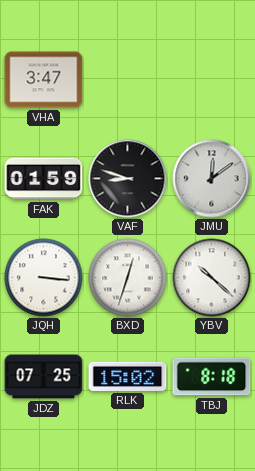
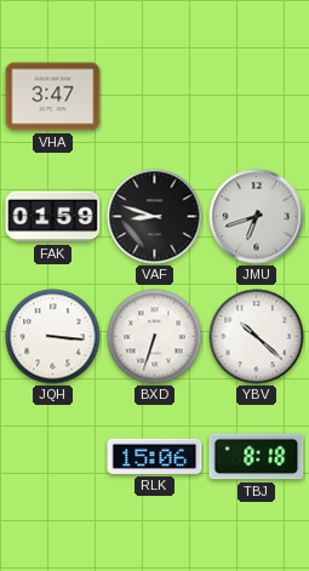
JMU: 12:09 -> 6:42 (257, 217)
BXD: 12:33 -> 6:33 (155, 337)
JDZ: 07:25 -> none (44, 377)
RLK: 15:02 -> 15:06 (155, 456)
